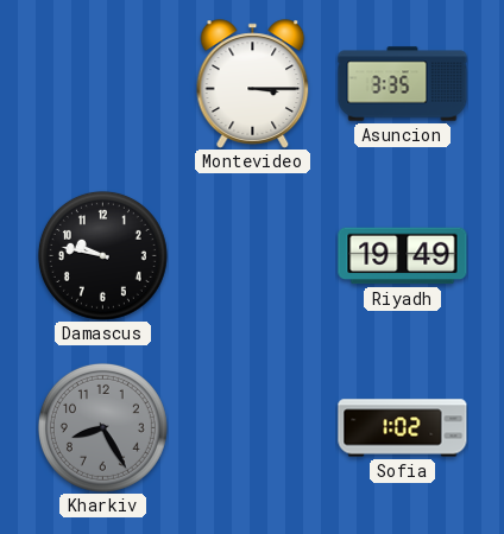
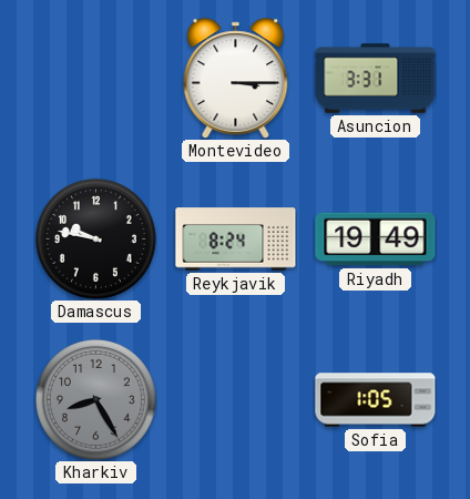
Asuncion: 3:35 -> 3:31 (376, 79)
Reykjavik: none -> 8:24 (236, 240)
Sofia: 1:02 -> 1:05 (376, 400)
